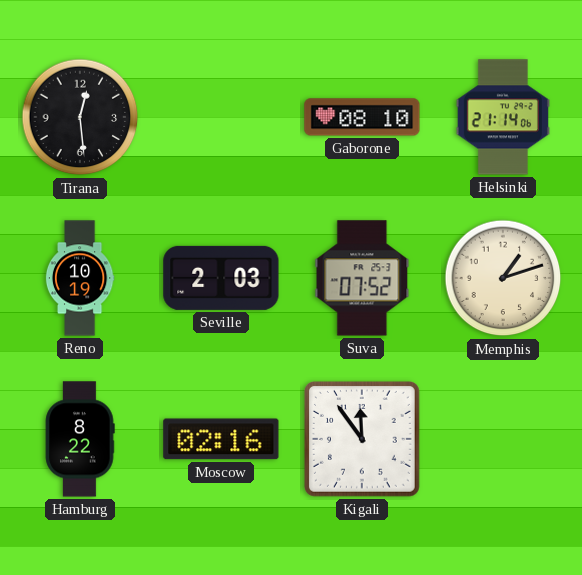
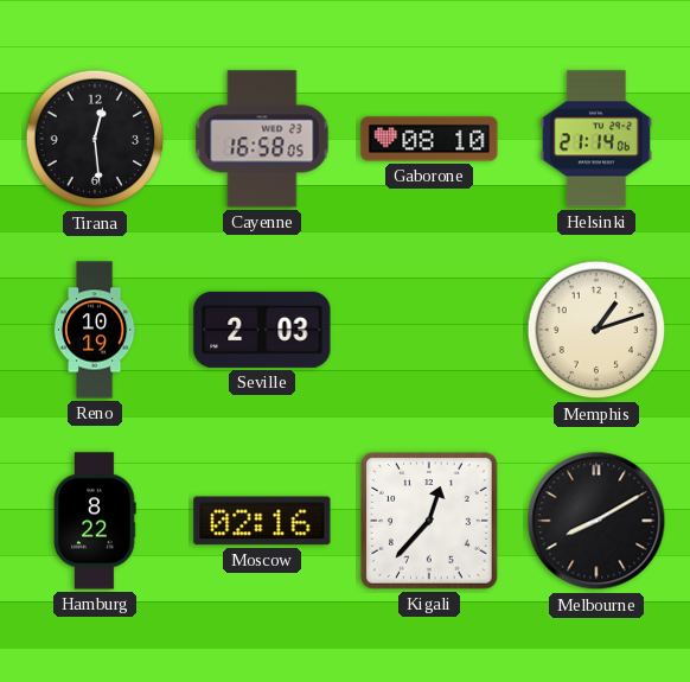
Cayenne: none -> 16:58 (262, 139)
Suva: 07:52 -> none (362, 278)
Kigali: 11:54 -> 12:37 (429, 521)
Melbourne: none -> 8:10 (596, 521)
